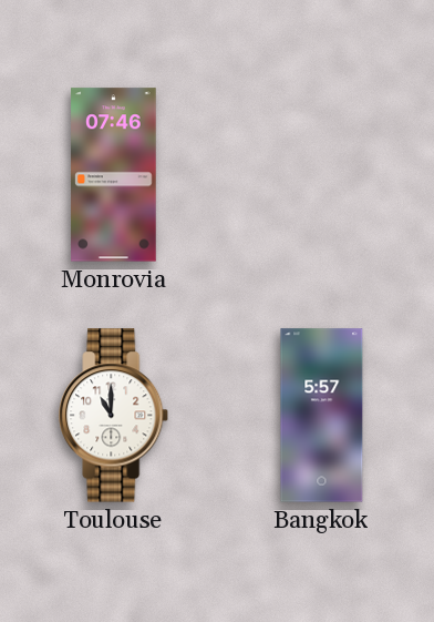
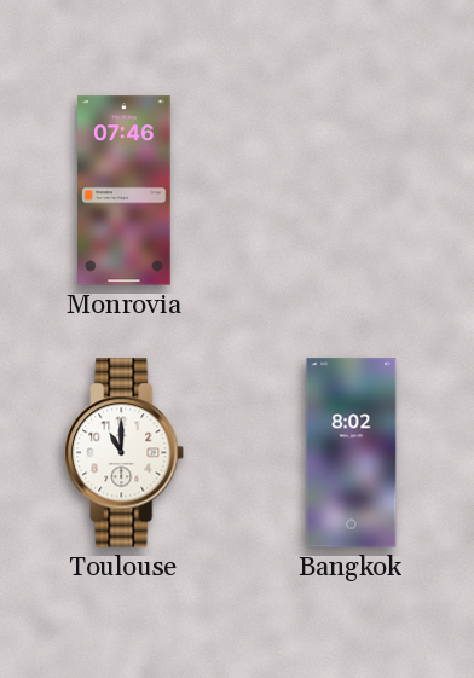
Bangkok: 5:57 -> 8:02 (352, 453)
